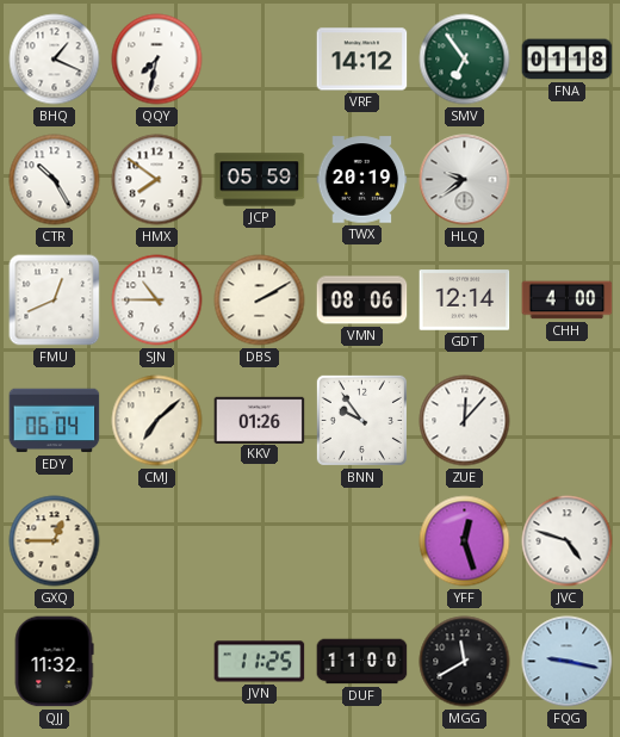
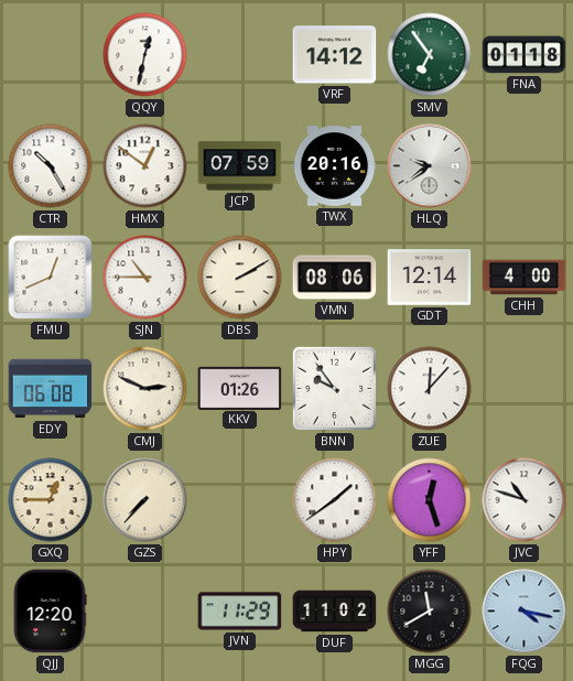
BHQ: 1:19 -> none (55, 60)
QQY: 7:32 -> 12:32 (145, 55)
HMX: 7:51 -> 12:51 (145, 166)
JCP: 05:59 -> 07:59 (240, 166)
TWX: 20:19 -> 20:16 (335, 166)
EDY: 06:04 -> 06:08 (51, 389)
CMJ: 7:08 -> 2:49 (145, 389)
GZS: none -> 7:37 (145, 500)
HPY: none -> 1:39 (335, 500)
JVC: 4:48 -> 10:48 (525, 500)
QJJ: 11:32 -> 12:20 (50, 612)
JVN: 11:25 -> 11:29 (240, 612)
DUF: 11:00 -> 11:02 (335, 612)
FQG: 9:17 -> 4:17 (525, 612)
